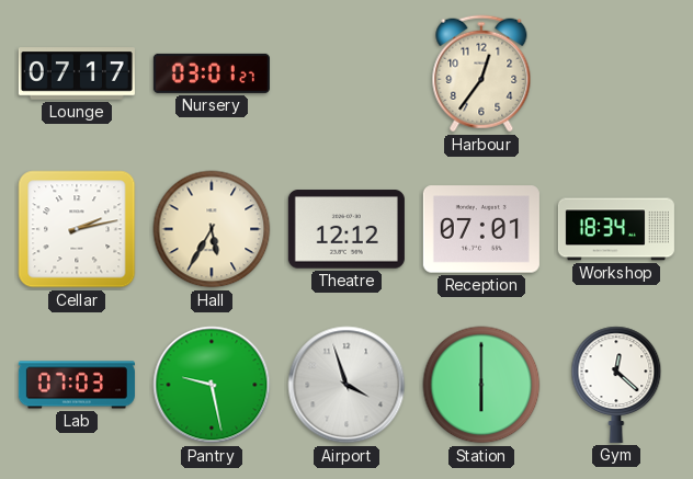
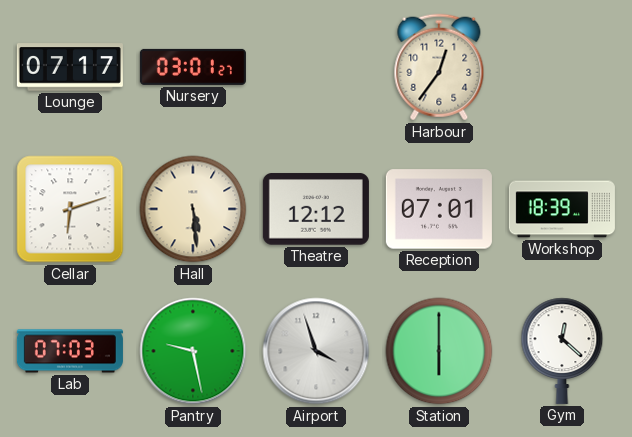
Cellar: 2:13 -> 6:12 (70, 209)
Hall: 5:35 -> 5:29 (193, 209)
Workshop: 18:34 -> 18:39 (562, 209)
